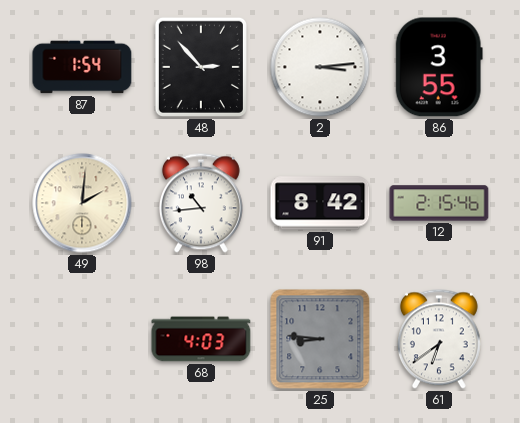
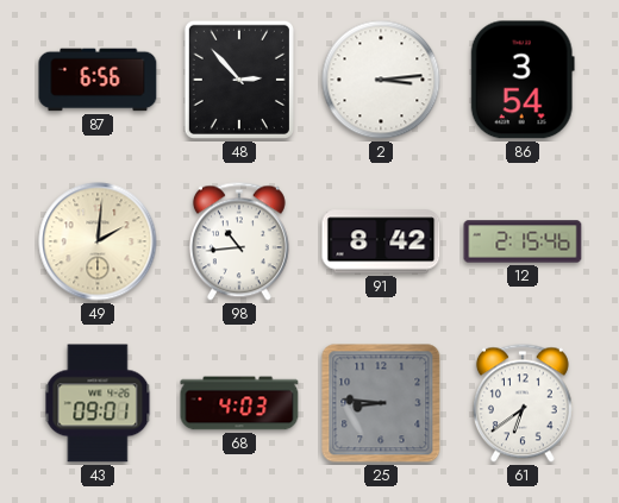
87: 1:54 -> 6:56 (98, 80)
86: 3:55 -> 3:54 (523, 80)
43: none -> 09:01 (98, 403)
